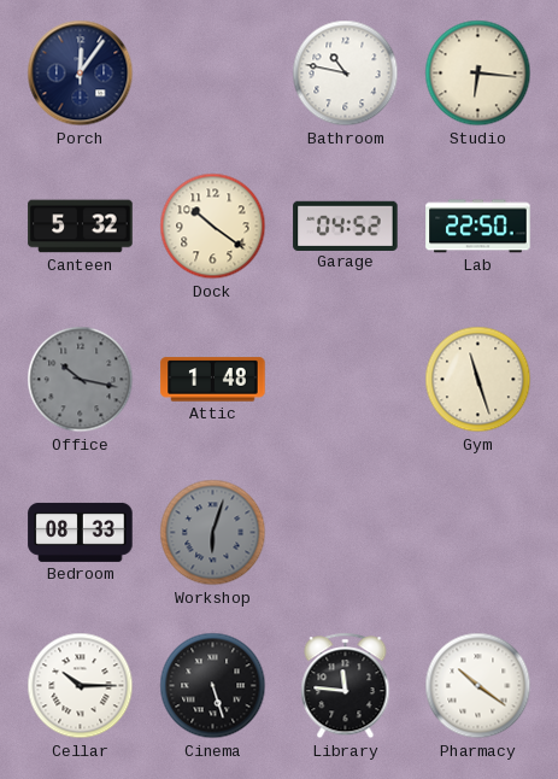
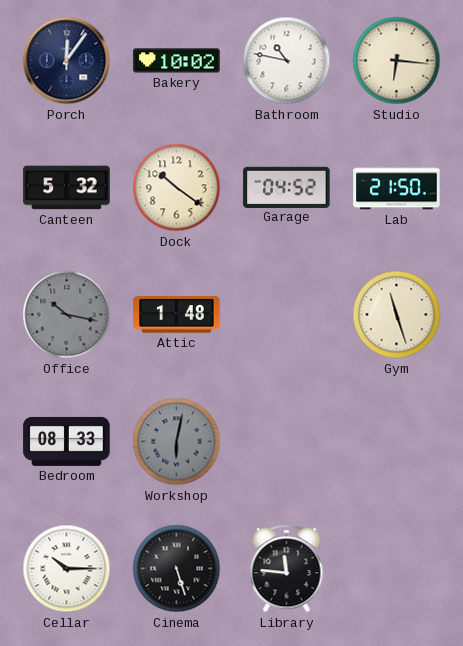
Bakery: none -> 10:02 (177, 61)
Lab: 22:50 -> 21:50 (397, 188)
Workshop: 6:03 -> 6:02 (177, 442)
Pharmacy: 10:21 -> none (478, 686)
